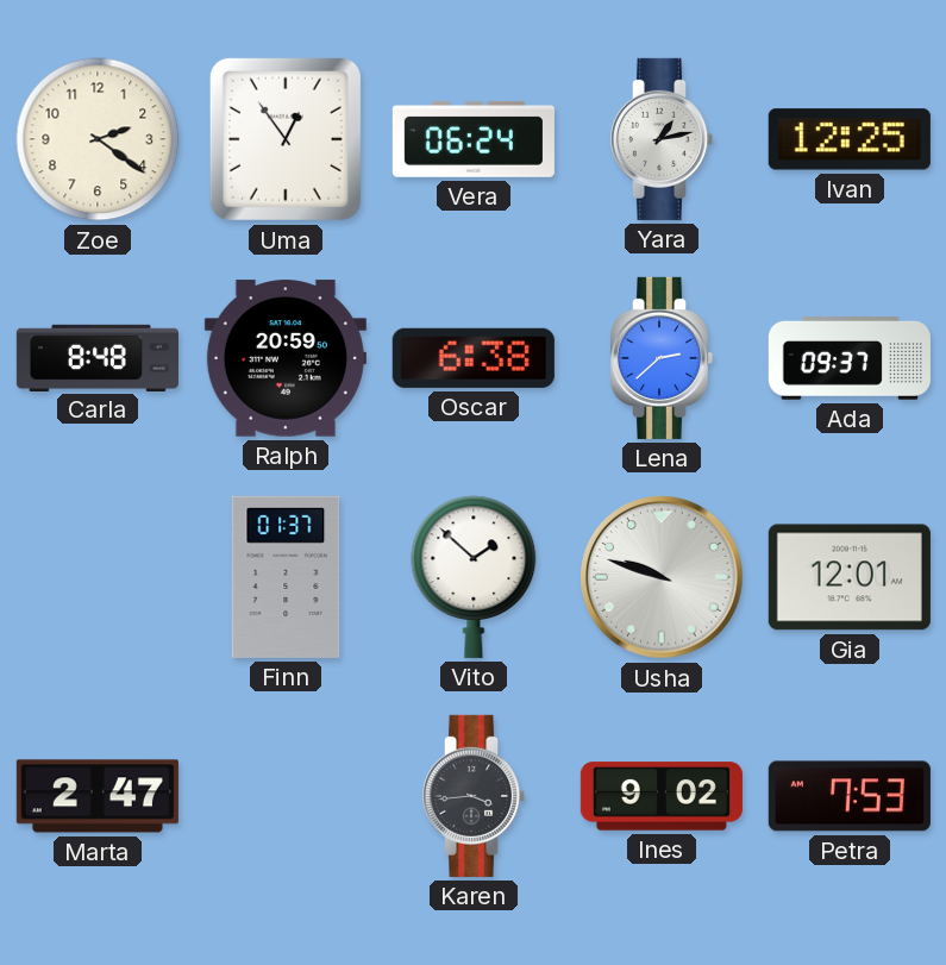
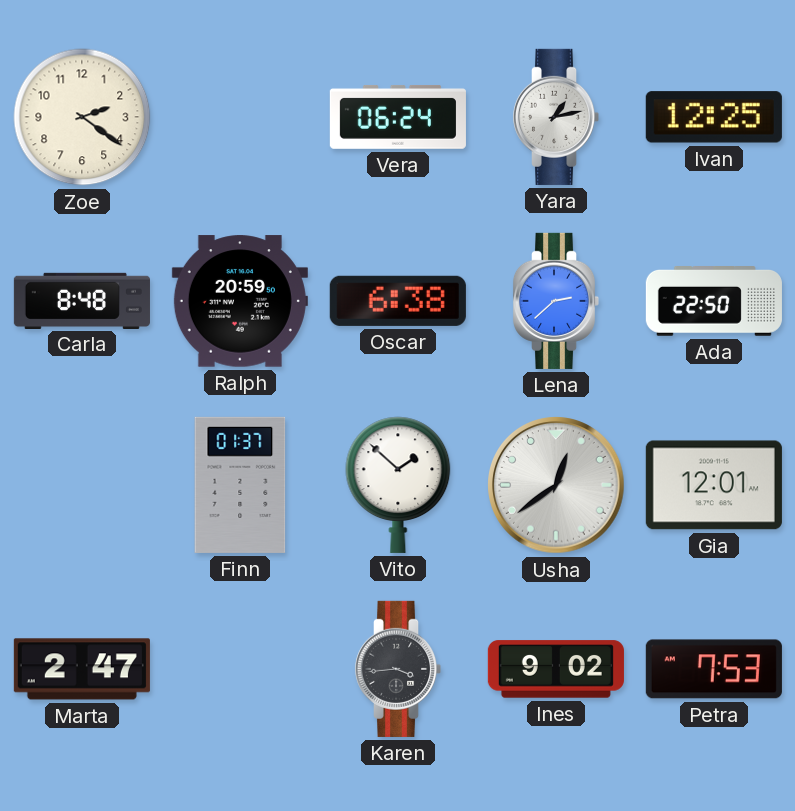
Uma: 12:54 -> none (286, 139)
Ada: 09:37 -> 22:50 (714, 302)
Usha: 9:48 -> 12:39 (556, 485)
